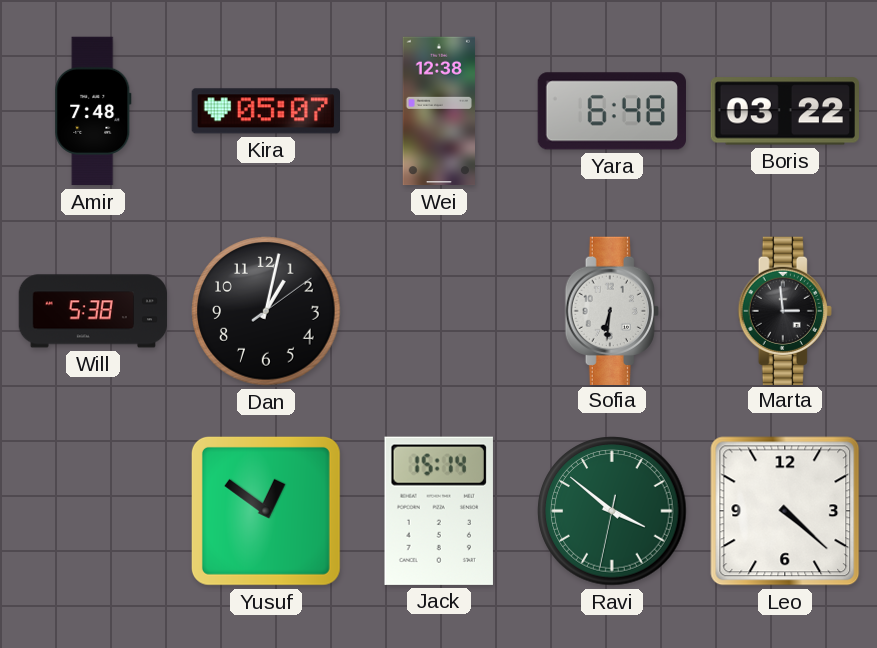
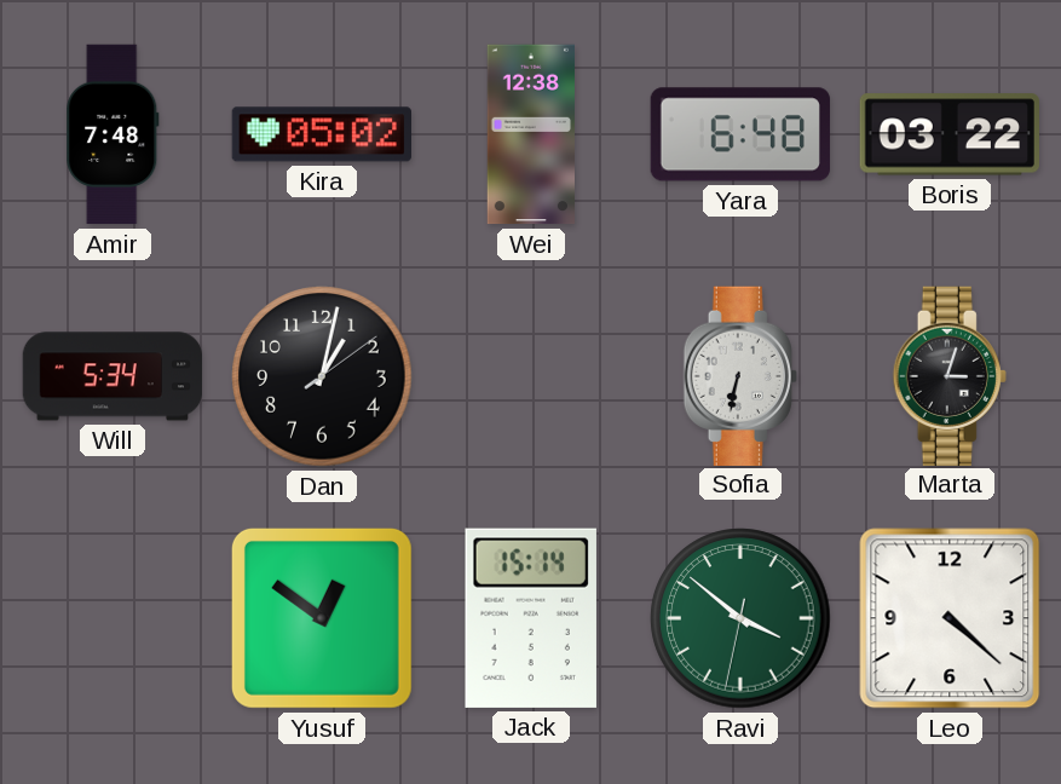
Kira: 05:07 -> 05:02 (321, 134)
Will: 5:38 -> 5:34 (113, 376)
Sofia: 6:31 -> 6:32 (740, 375)
Marta: 2:59 -> 3:03 (950, 375)
